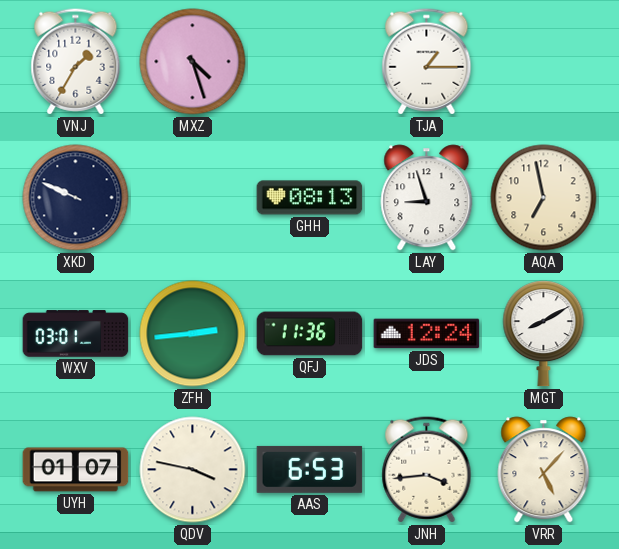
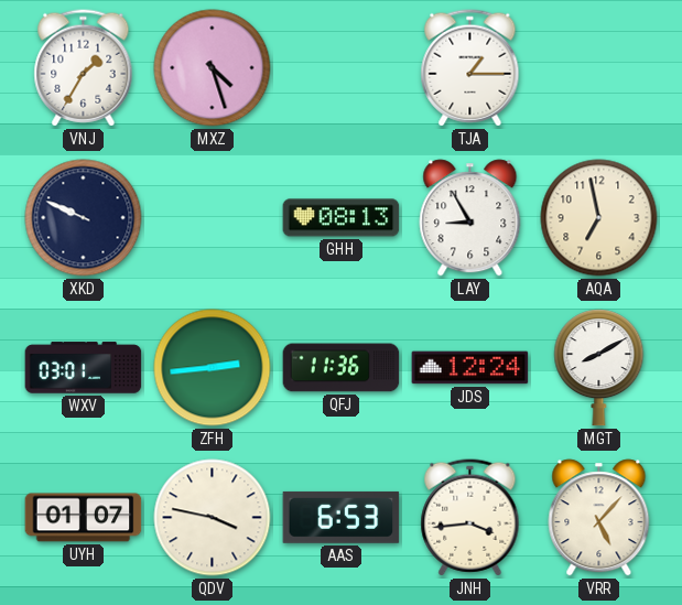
LAY: 8:57 -> 8:55 (470, 218)
